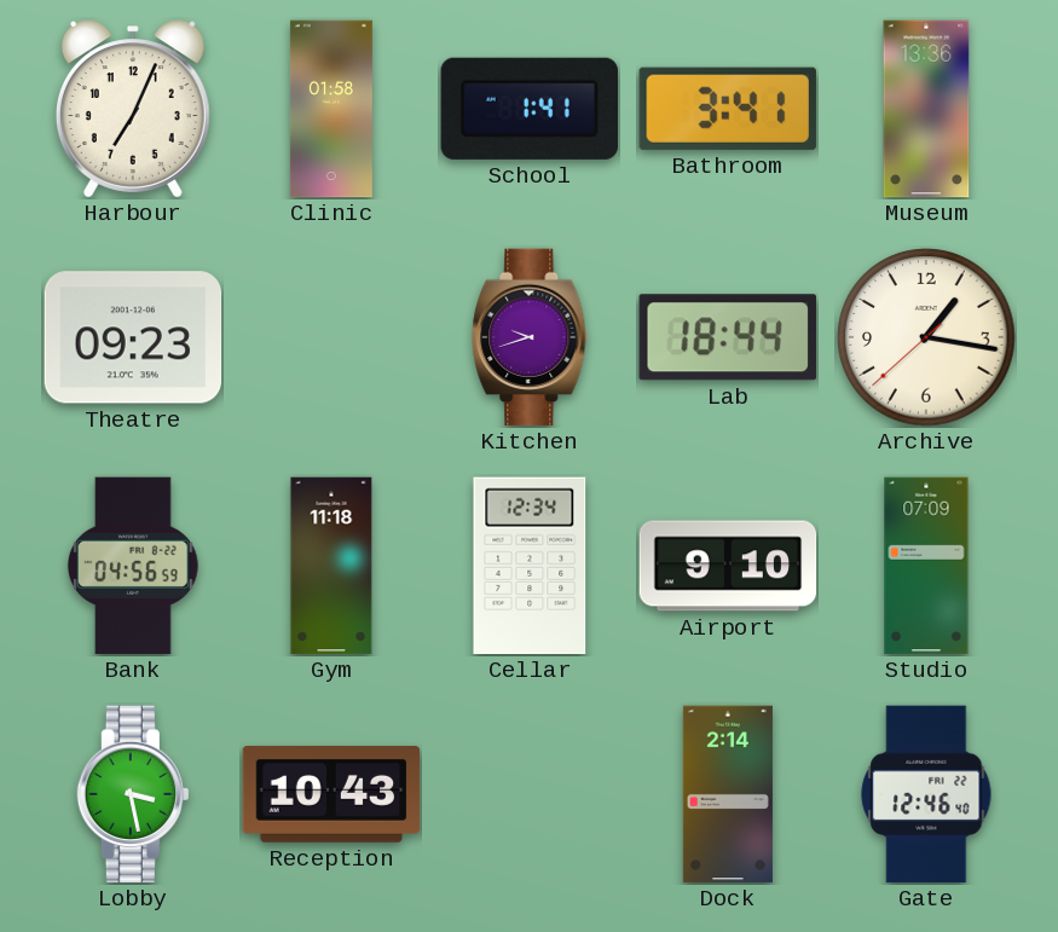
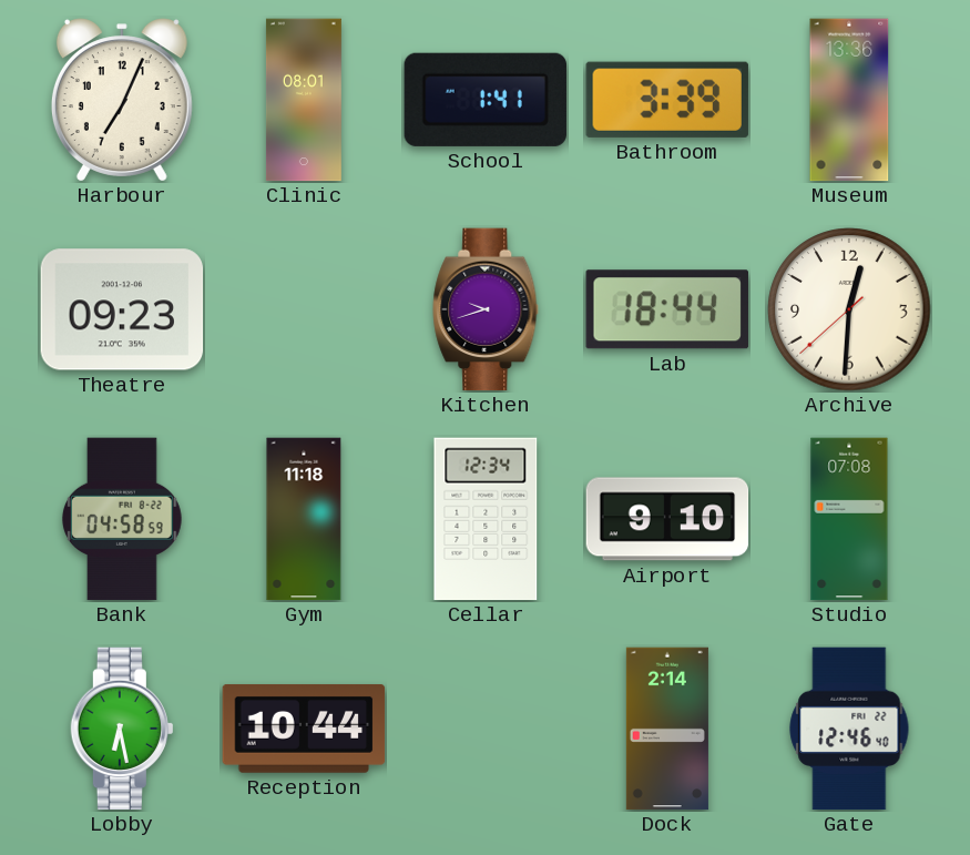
Clinic: 01:58 -> 08:01 (304, 100)
Bathroom: 3:41 -> 3:39 (667, 100)
Archive: 1:16 -> 12:30 (849, 309)
Bank: 04:56 -> 04:58 (122, 519)
Studio: 07:09 -> 07:08 (849, 519)
Lobby: 3:28 -> 6:28 (121, 729)
Reception: 10:43 -> 10:44 (304, 729)
